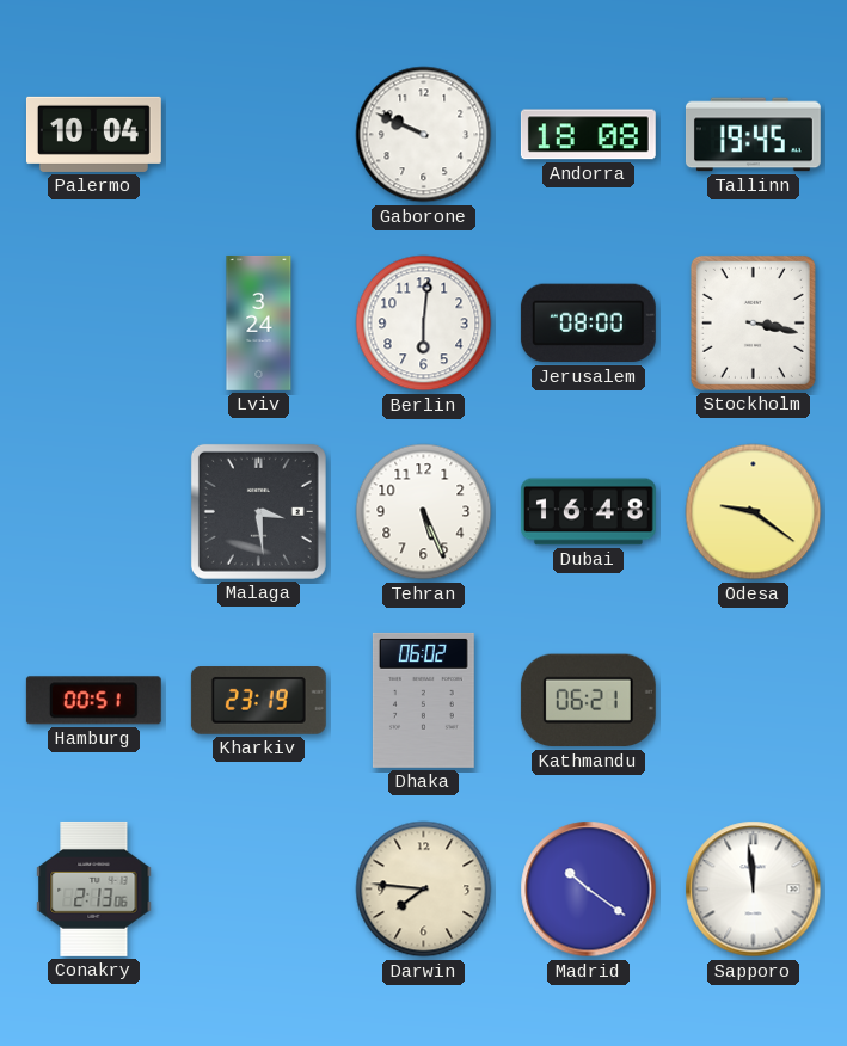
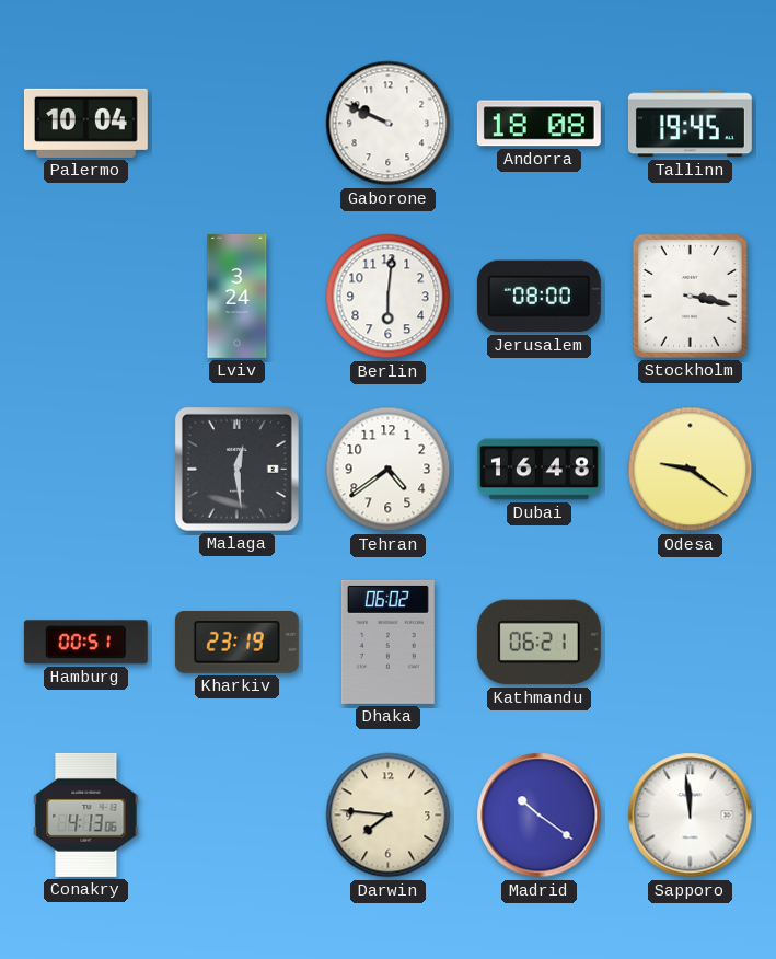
Malaga: 3:29 -> 12:29 (236, 469)
Tehran: 5:26 -> 4:39 (389, 470)
Conakry: 2:13 -> 4:13 (86, 814)
